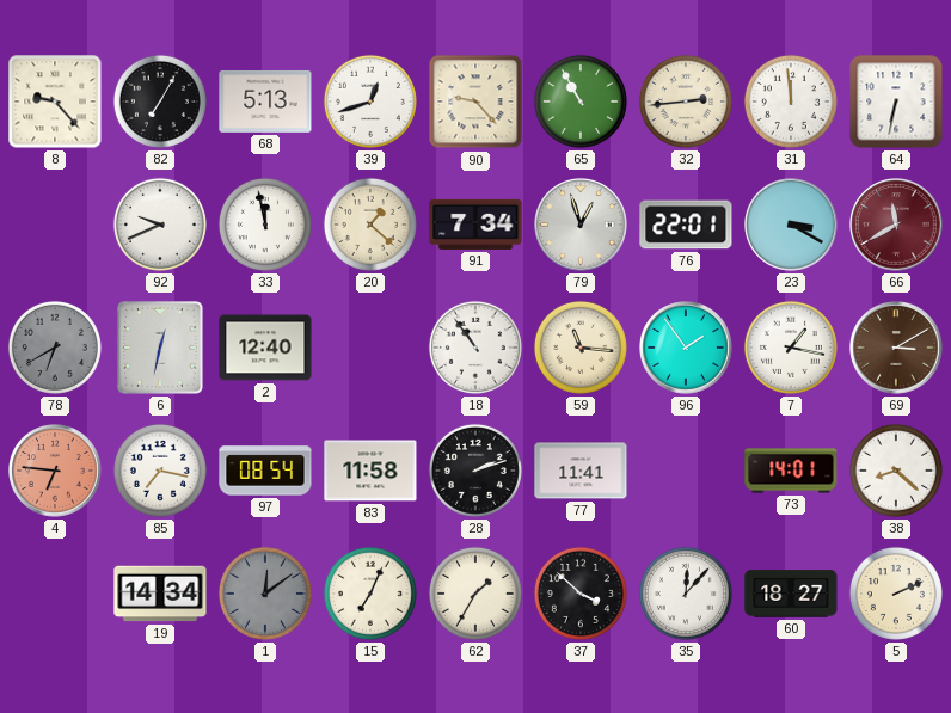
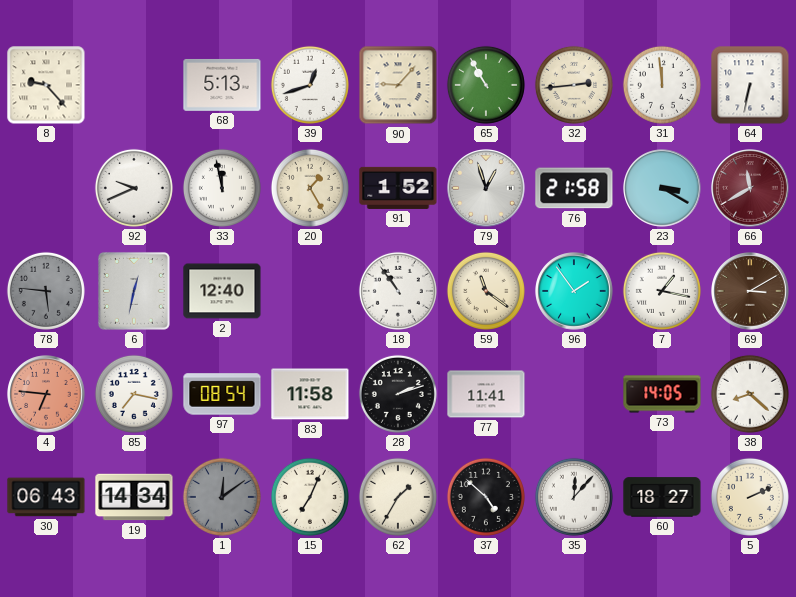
82: 7:05 -> none (160, 102)
90: 9:23 -> 9:07 (398, 85)
20: 1:22 -> 1:25 (310, 188)
91: 7:34 -> 1:52 (398, 188)
76: 22:01 -> 21:58 (574, 188)
78: 6:40 -> 5:46 (46, 291)
59: 11:16 -> 11:21 (486, 291)
73: 14:01 -> 14:05 (662, 394)
30: none -> 06:43 (46, 497)
37: 3:52 -> 4:52 (486, 497)
